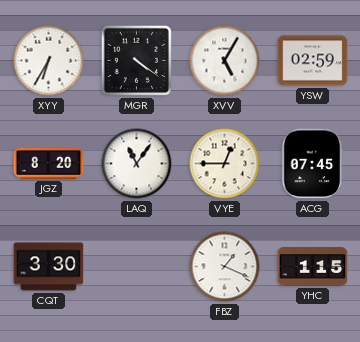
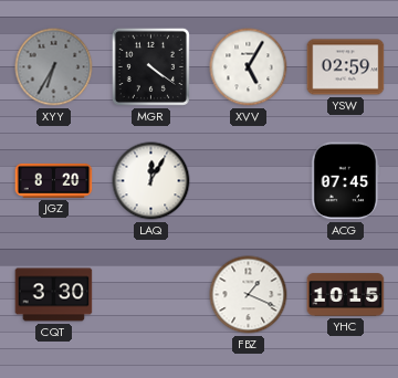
XYY dial: white -> grey (54, 67)
LAQ: 11:06 -> 12:05 (151, 181)
VYE: 12:45 -> none (225, 164)
YHC: 1:15 -> 10:15 (346, 295)
